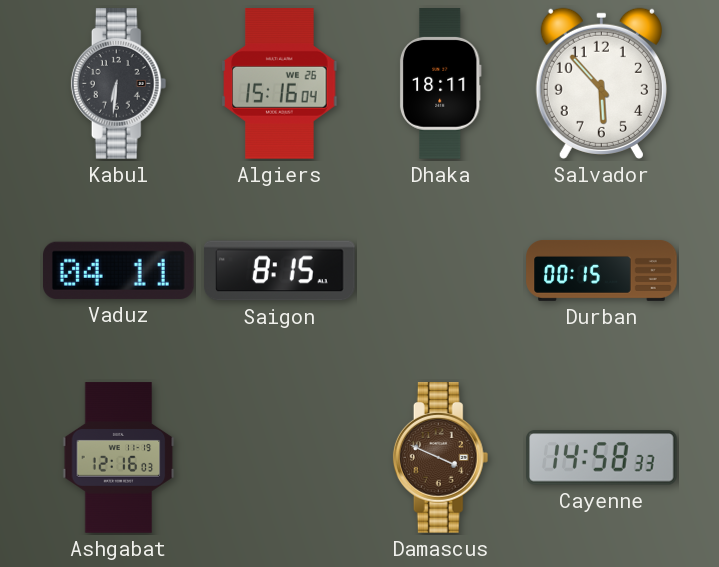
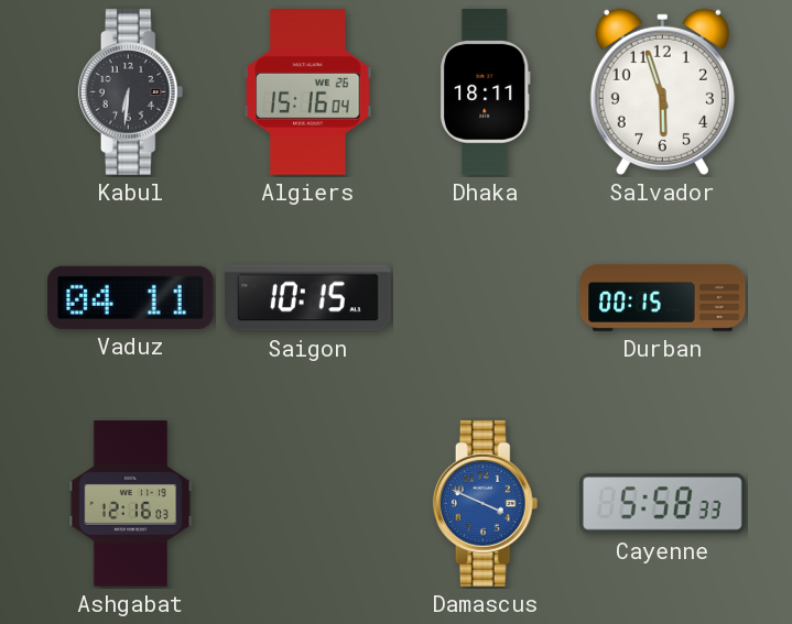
Salvador: 5:53 -> 5:57 (662, 91)
Saigon: 8:15 -> 10:15 (308, 298)
Damascus dial: brown -> blue (486, 504)
Cayenne: 14:58 -> 5:58 (663, 504)
